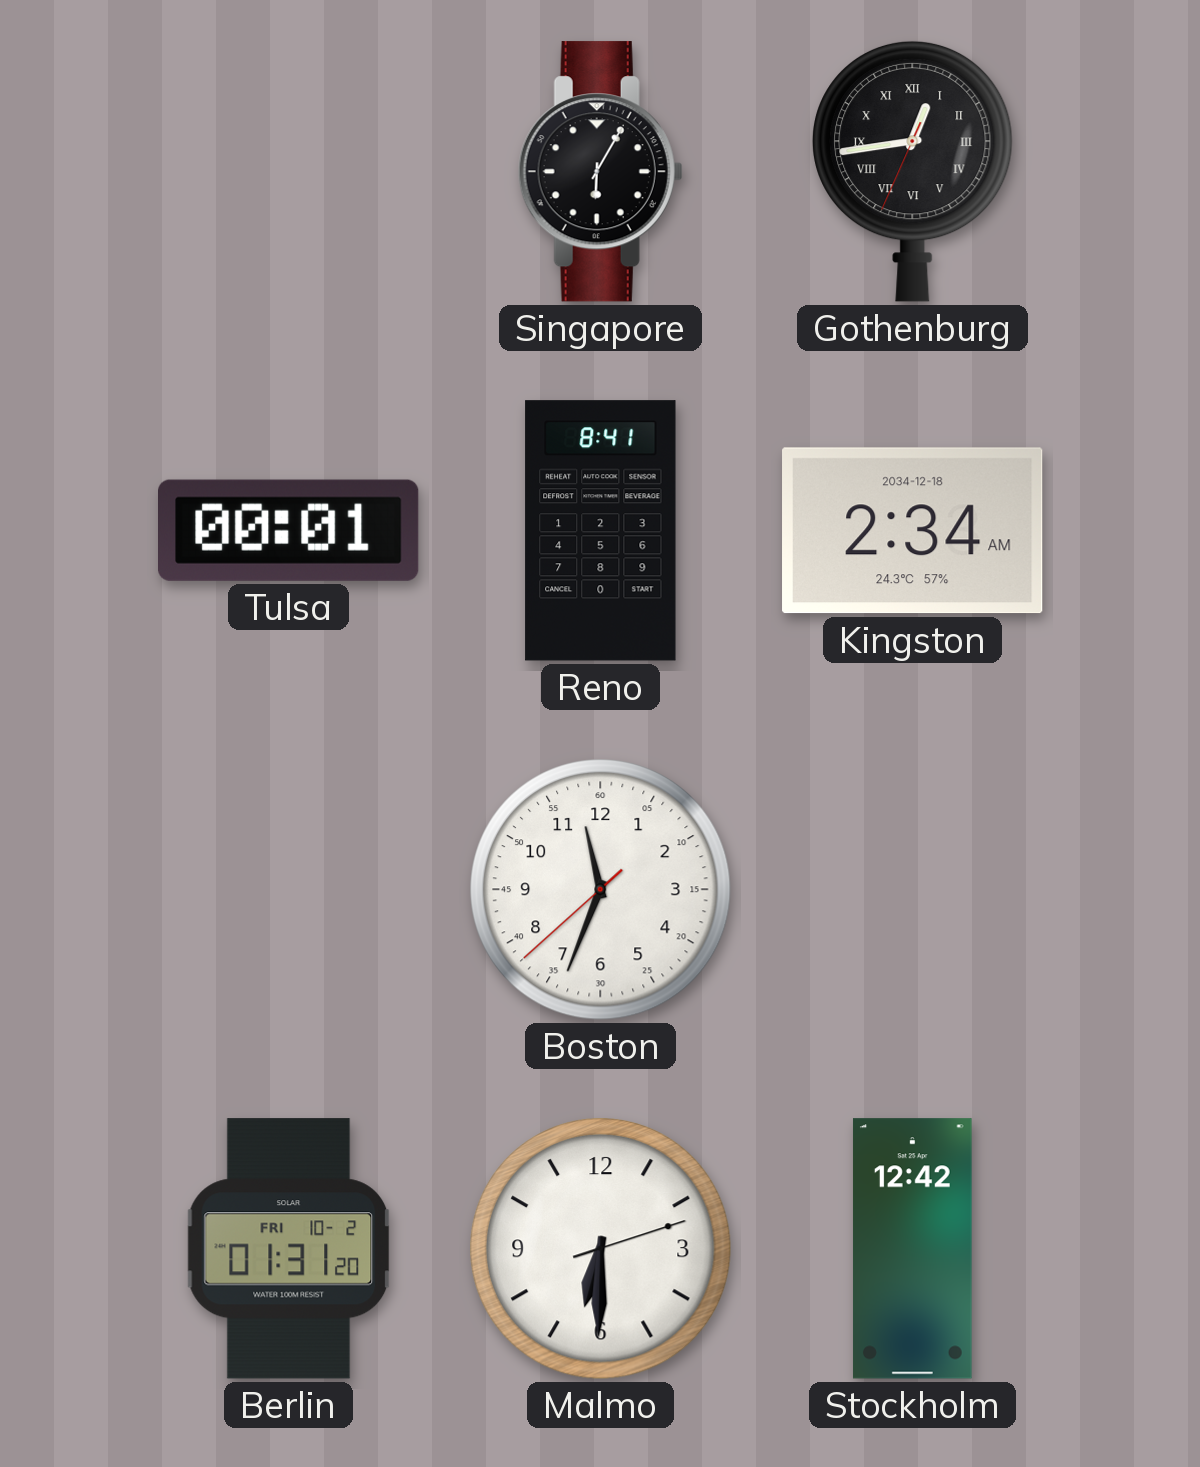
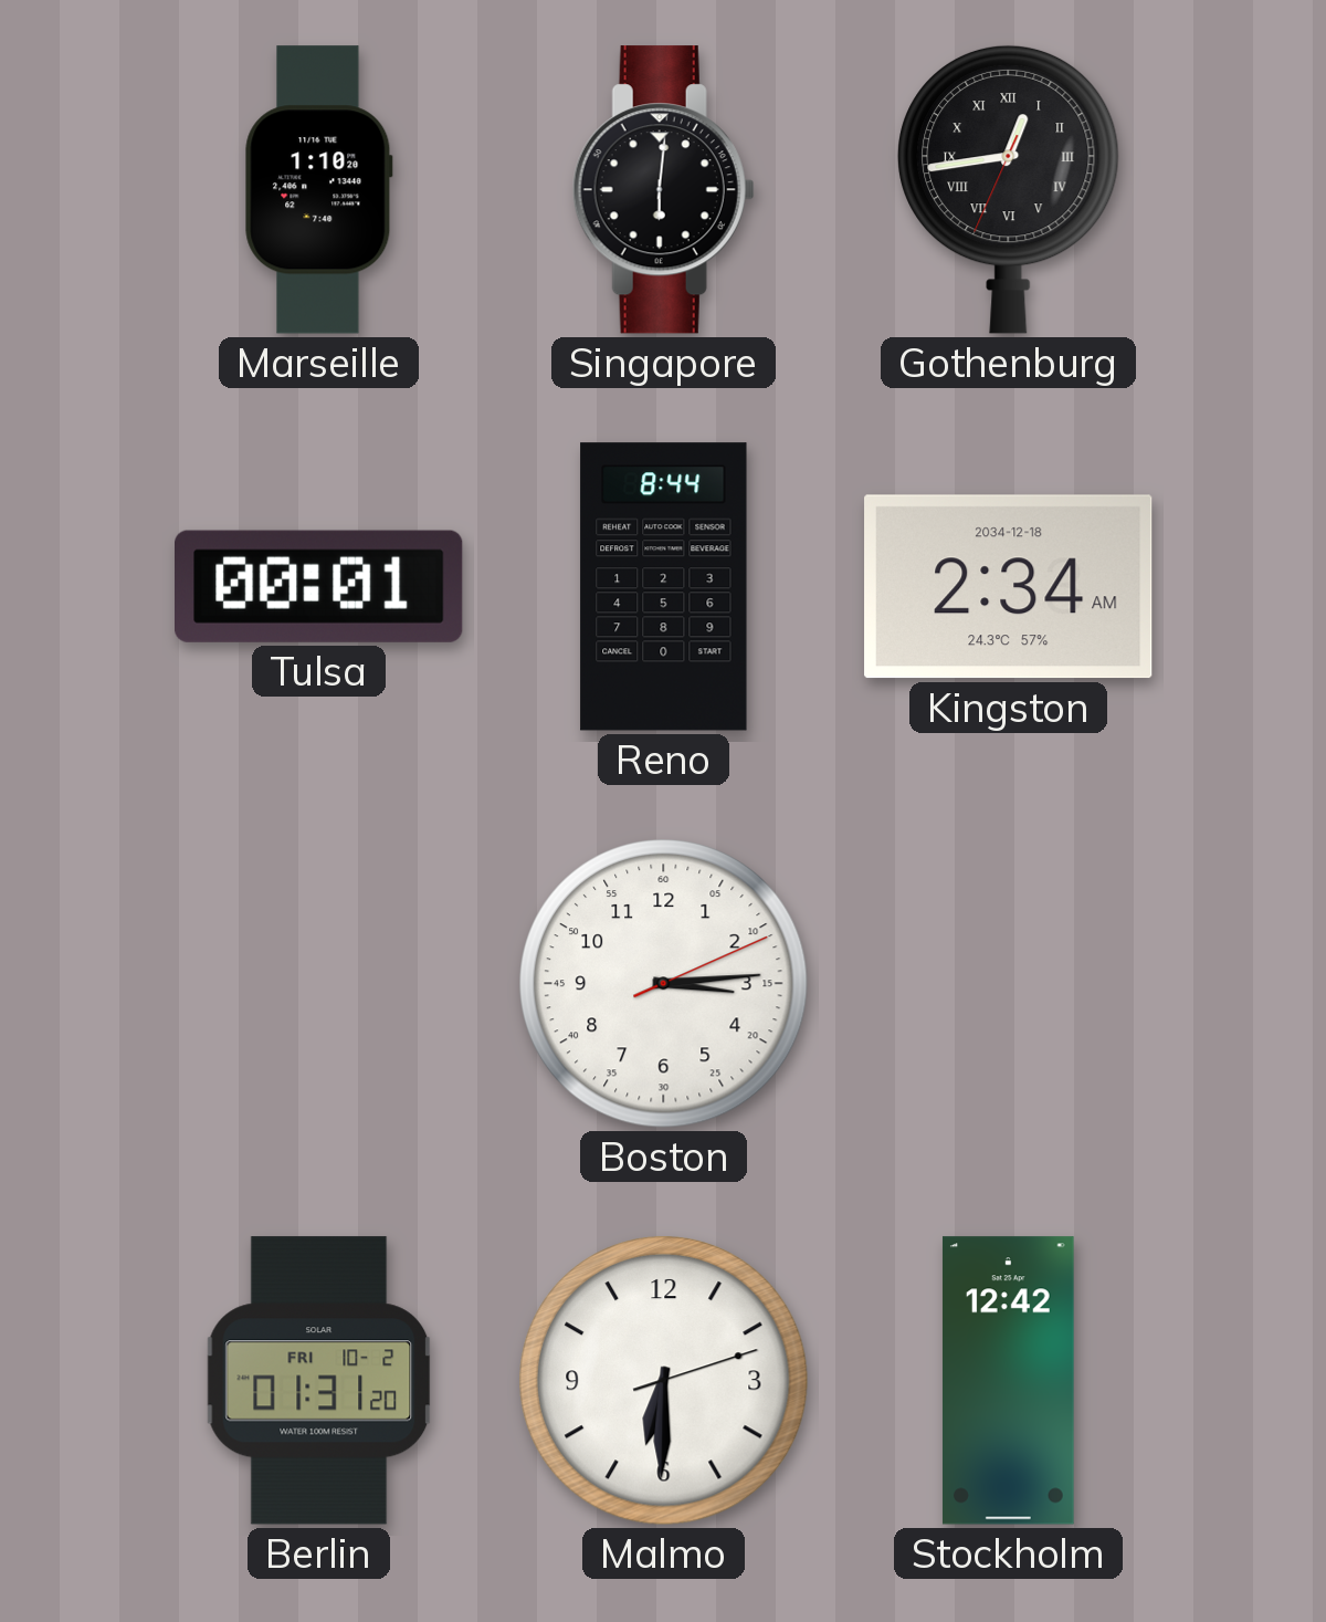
Marseille: none -> 1:10 (318, 190)
Singapore: 6:05 -> 6:01 (663, 190)
Reno: 8:41 -> 8:44 (664, 587)
Boston: 11:33 -> 3:14 (664, 984)
